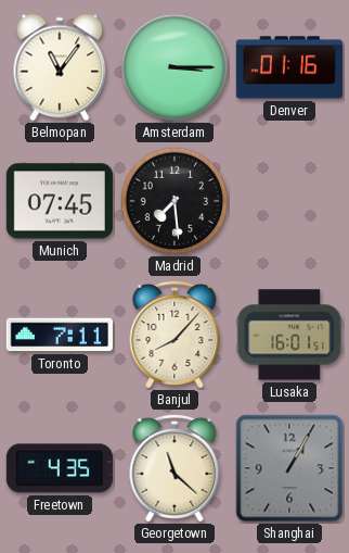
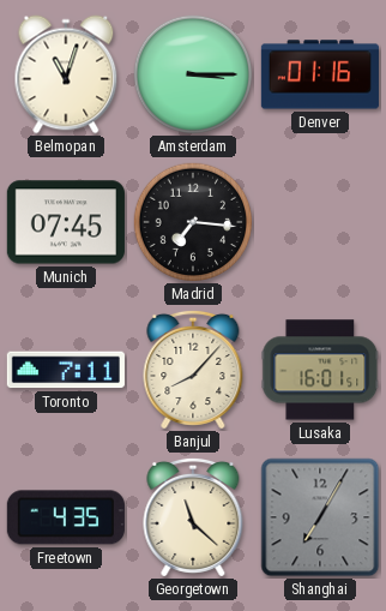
Belmopan: 11:06 -> 11:03 (66, 74)
Madrid: 7:29 -> 7:16 (193, 222)
Shanghai: 1:05 -> 7:05 (320, 517)
